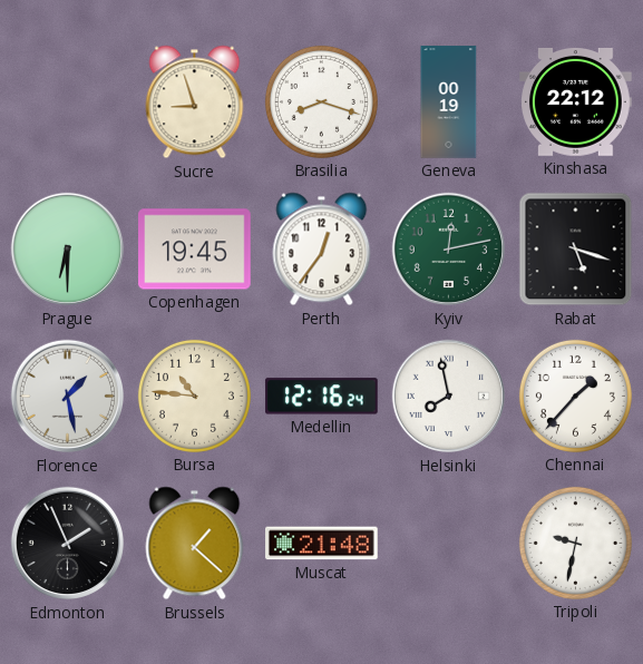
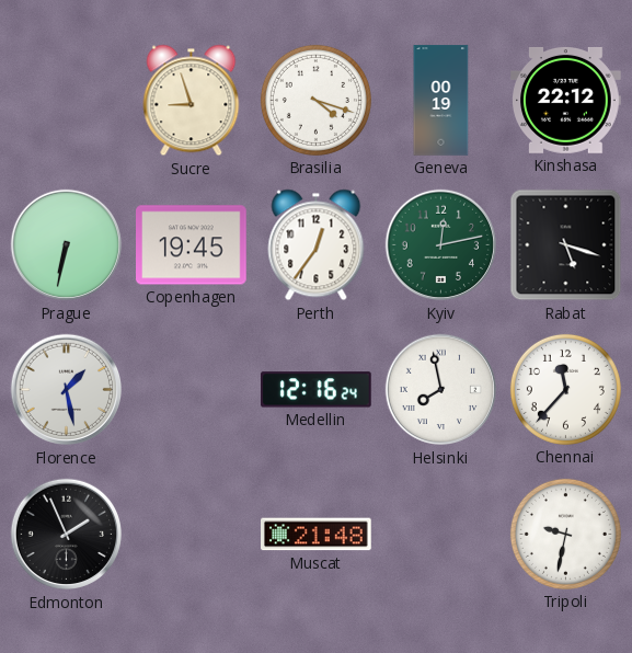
Brasilia: 8:18 -> 4:18 (315, 100)
Prague: 6:30 -> 6:32 (67, 245)
Bursa: 10:46 -> none (194, 396)
Chennai: 1:37 -> 11:37 (565, 389)
Brussels: 1:22 -> none (195, 544)
